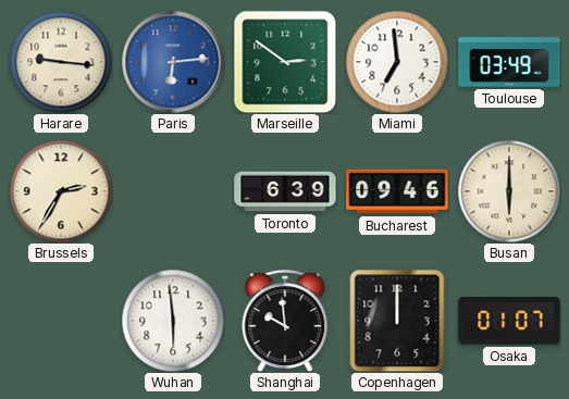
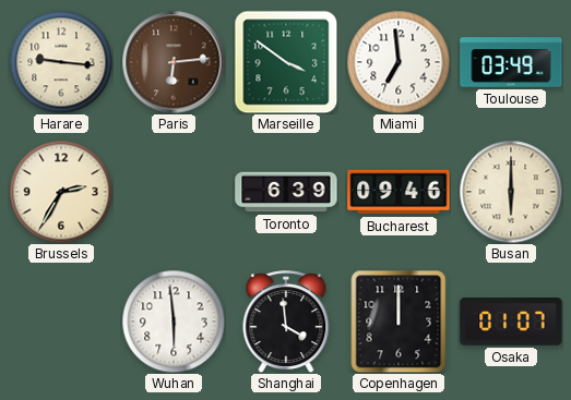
Paris dial: blue -> brown (174, 62)
Marseille: 2:51 -> 3:51 (286, 62)
Shanghai: 9:59 -> 3:59 (286, 322)
